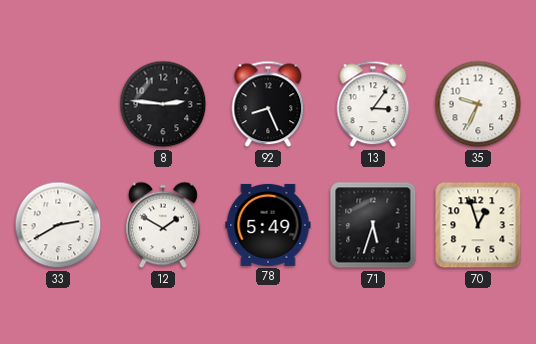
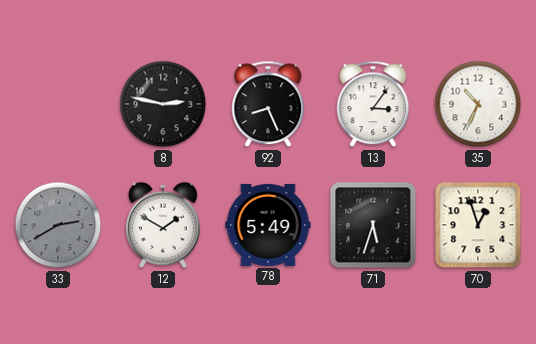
8: 2:46 -> 2:47 (163, 104)
35: 9:34 -> 10:34 (478, 104)
33 dial: white -> grey (58, 225)
